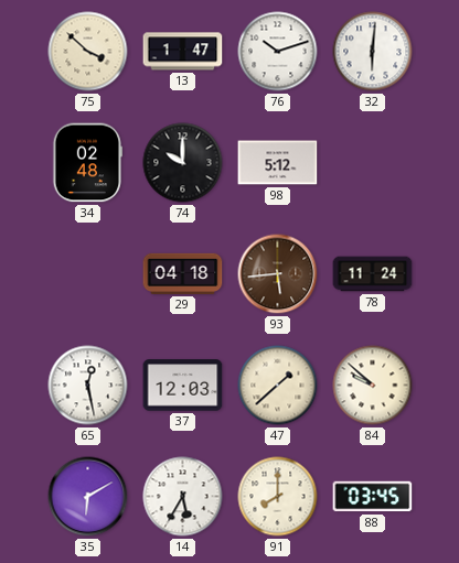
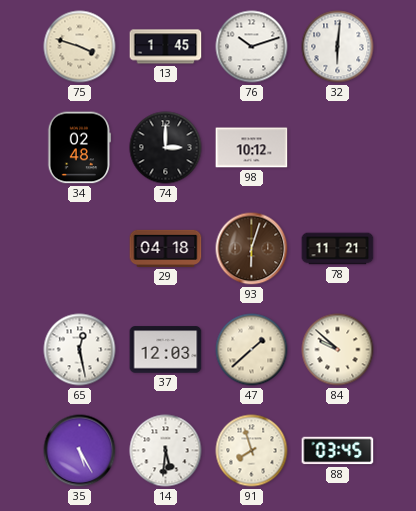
75: 3:52 -> 3:48 (80, 47)
13: 1:47 -> 1:45 (166, 47)
74: 10:00 -> 3:00 (166, 148)
98: 5:12 -> 10:12 (252, 148)
93: 5:44 -> 6:03 (252, 249)
78: 11:24 -> 11:21 (338, 249)
35: 6:10 -> 5:25 (80, 451)
14: 5:35 -> 5:31 (166, 451)
91: 8:00 -> 7:57 (252, 451)
